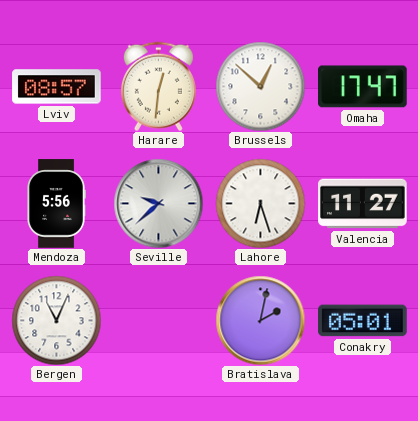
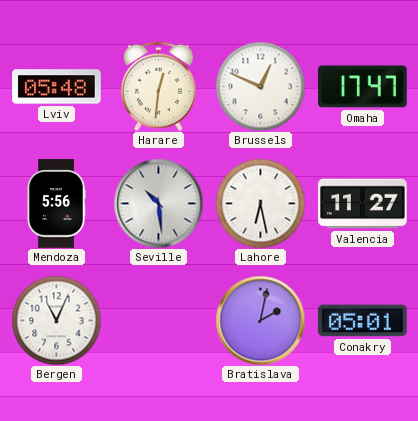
Lviv: 08:57 -> 05:48 (57, 87)
Brussels: 12:52 -> 12:49 (260, 86)
Seville: 9:38 -> 10:29 (158, 203)
Lahore: 6:27 -> 6:28 (260, 203)
